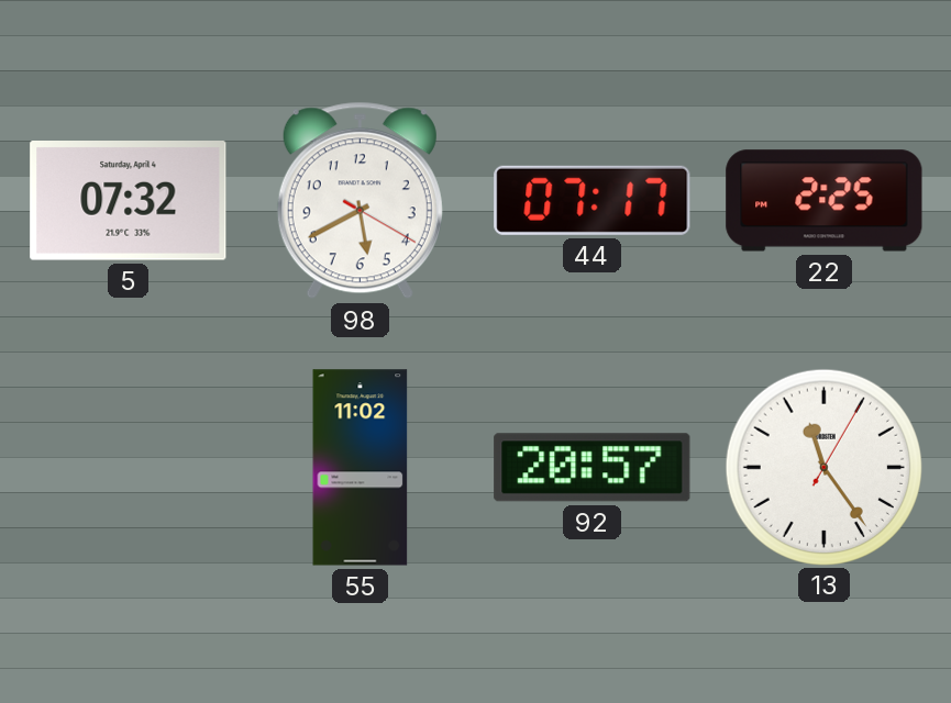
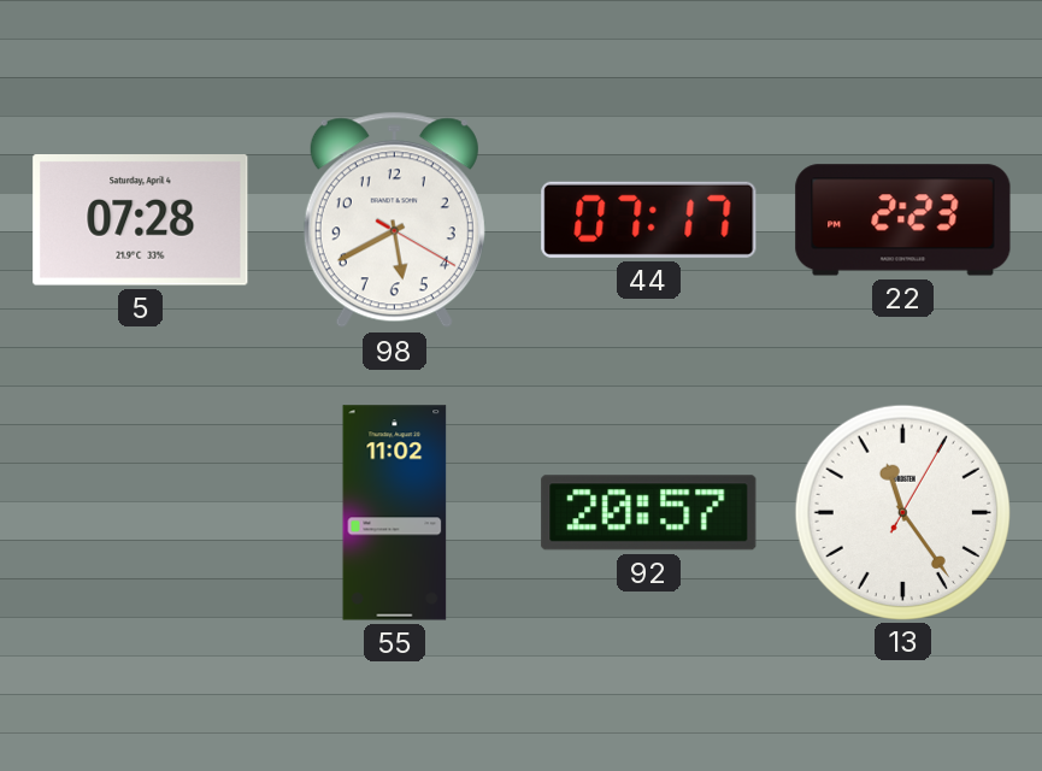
5: 07:32 -> 07:28 (141, 220)
22: 2:25 -> 2:23 (903, 220)
